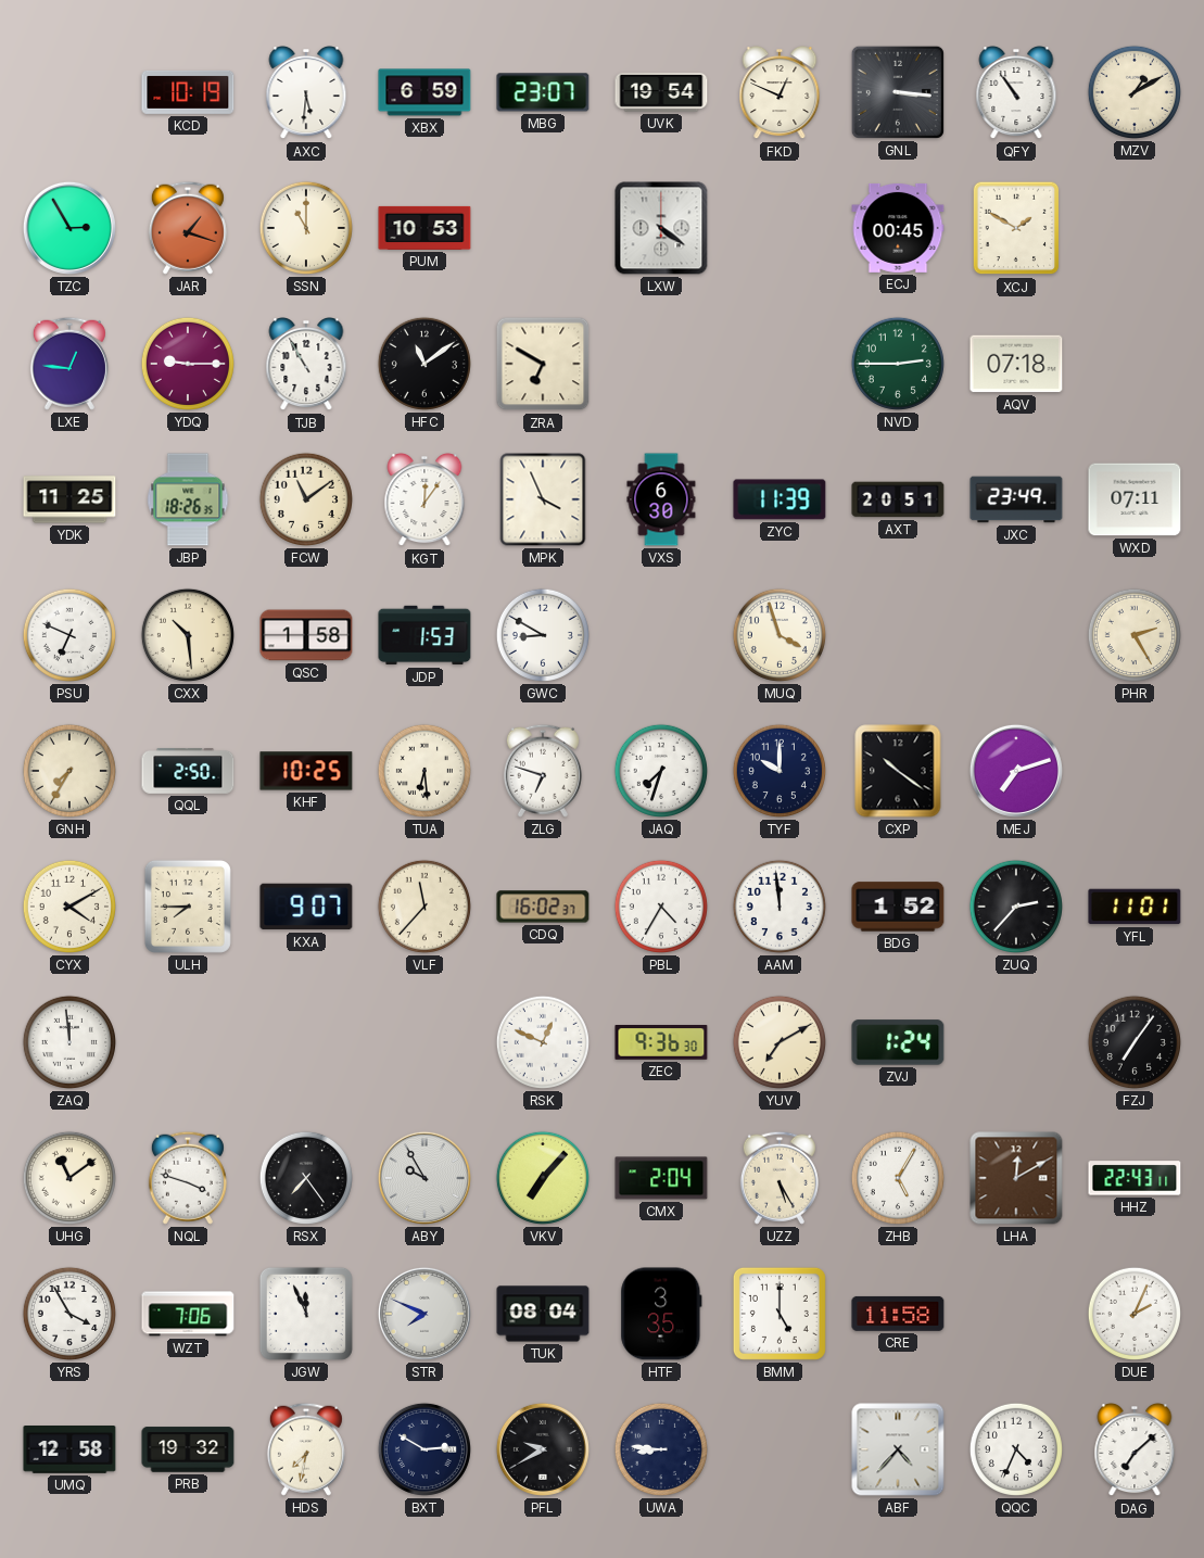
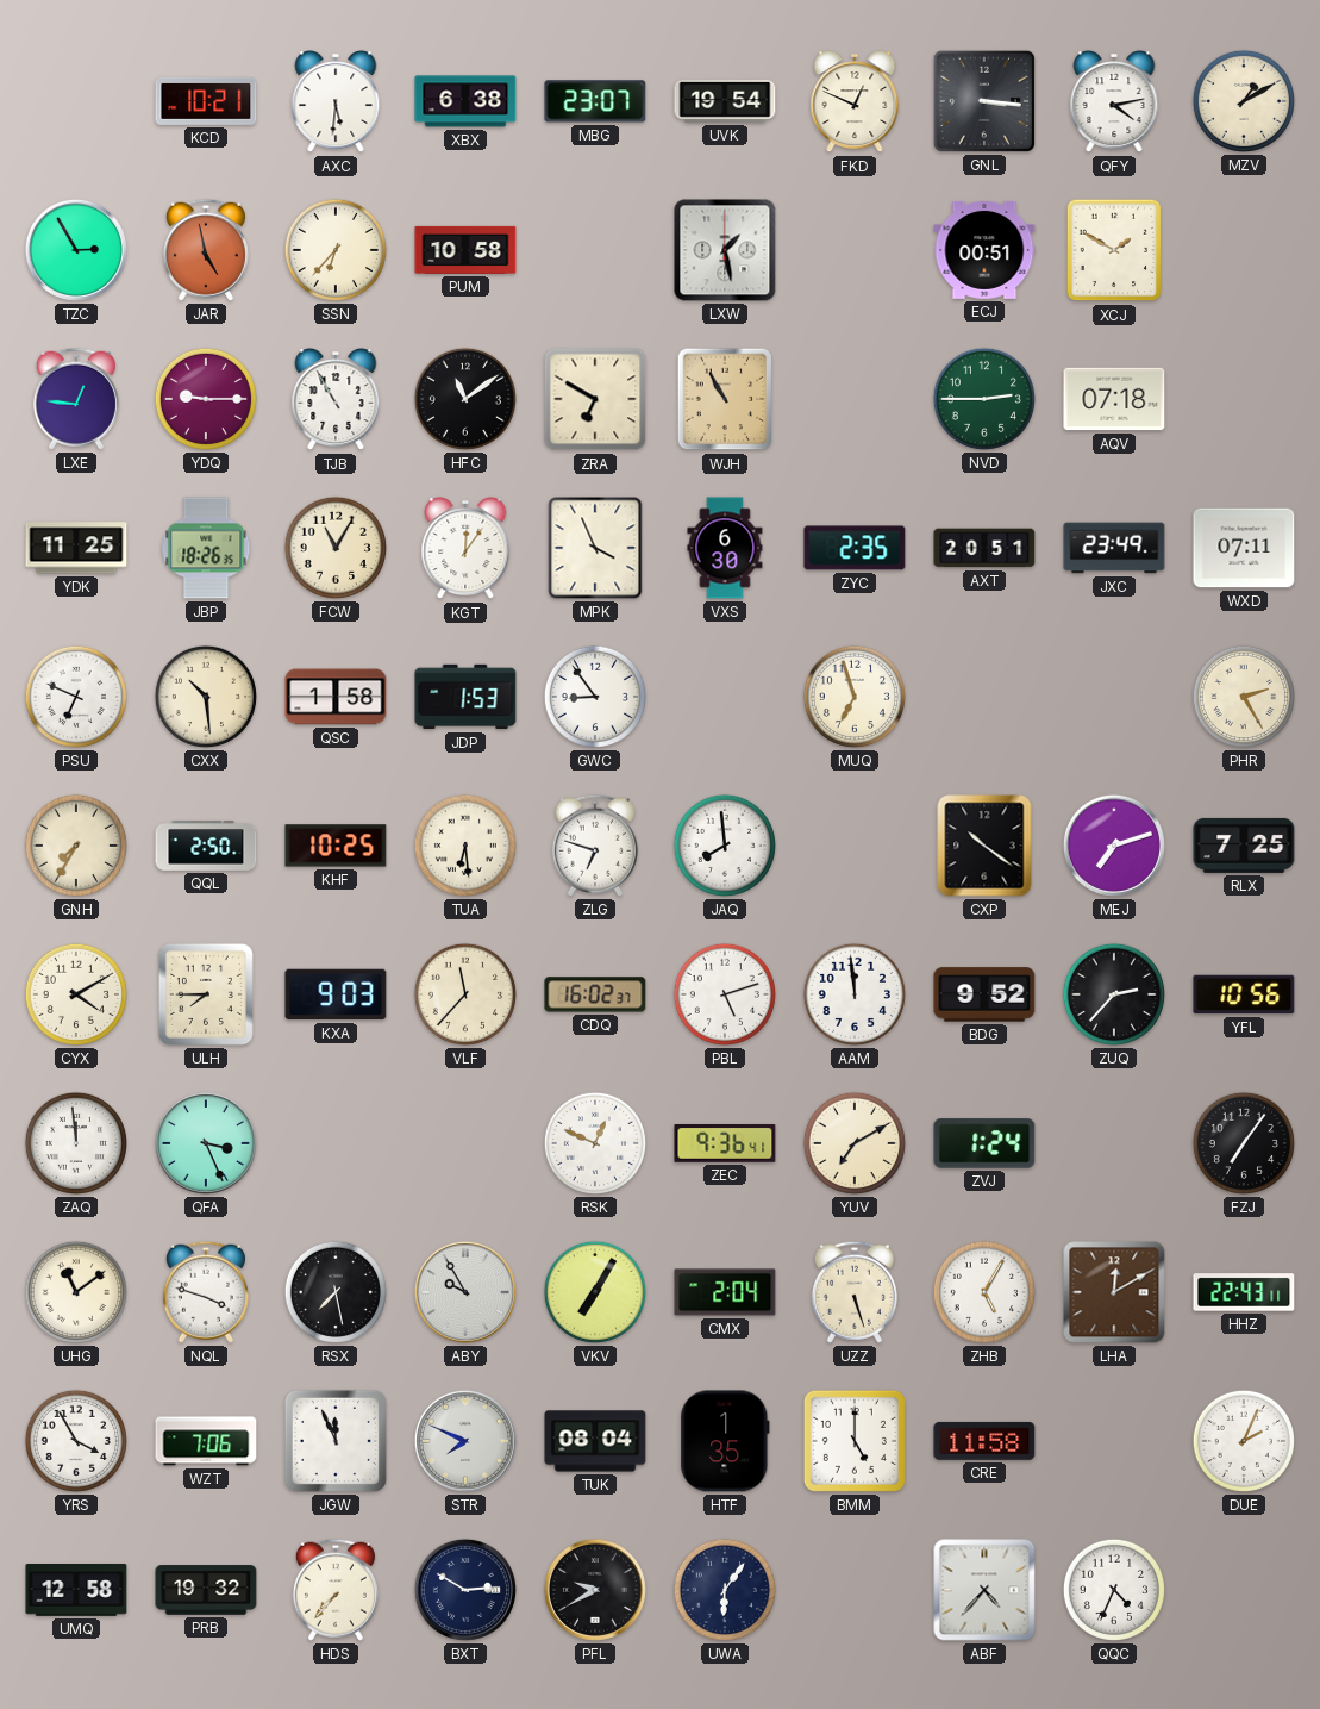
KCD: 10:19 -> 10:21 (206, 101)
XBX: 6:59 -> 6:38 (465, 101)
QFY: 10:54 -> 4:13 (1114, 102)
JAR: 1:18 -> 4:58 (206, 250)
SSN: 11:00 -> 6:37 (336, 250)
PUM: 10:53 -> 10:58 (465, 250)
LXW: 4:21 -> 1:28 (725, 250)
ECJ: 00:45 -> 00:51 (984, 250)
WJH: none -> 10:55 (725, 399)
FCW: 11:09 -> 11:05 (336, 548)
ZYC: 11:39 -> 2:35 (855, 548)
GWC: 8:50 -> 8:54 (595, 697)
MUQ: 3:57 -> 6:57 (855, 697)
JAQ: 7:33 -> 7:59 (725, 846)
TYF: 10:00 -> none (780, 771)
RLX: none -> 7:25 (1244, 846)
KXA: 9:07 -> 9:03 (336, 994)
PBL: 4:35 -> 5:12 (725, 994)
BDG: 1:52 -> 9:52 (984, 994)
YFL: 11:01 -> 10:56 (1244, 994)
QFA: none -> 3:26 (206, 1143)
ZEC: 9:36:30 -> 9:36:41 (725, 1144)
RSX: 7:24 -> 7:28 (336, 1292)
VKV: 7:07 -> 7:05 (595, 1292)
UZZ: 5:25 -> 5:27 (855, 1292)
HTF: 3:35 -> 1:35 (725, 1441)
HDS: 7:32 -> 7:37 (336, 1590)
UWA: 8:46 -> 6:06 (725, 1590)
DAG: 7:08 -> none (1135, 1451)
